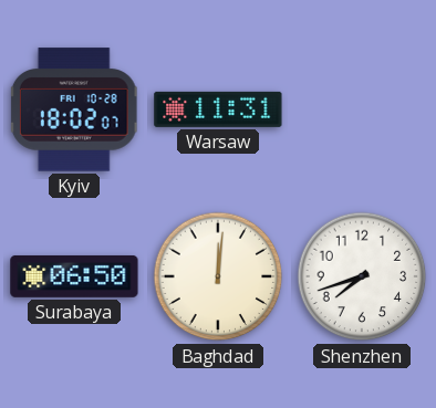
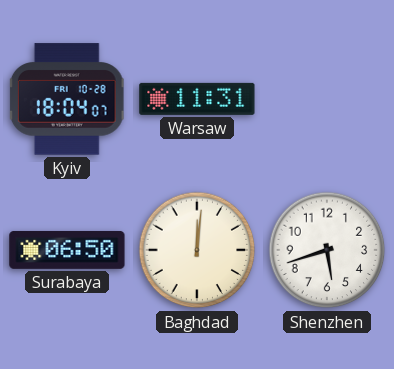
Kyiv: 18:02 -> 18:04 (67, 99)
Shenzhen: 7:42 -> 5:42 (327, 250)
